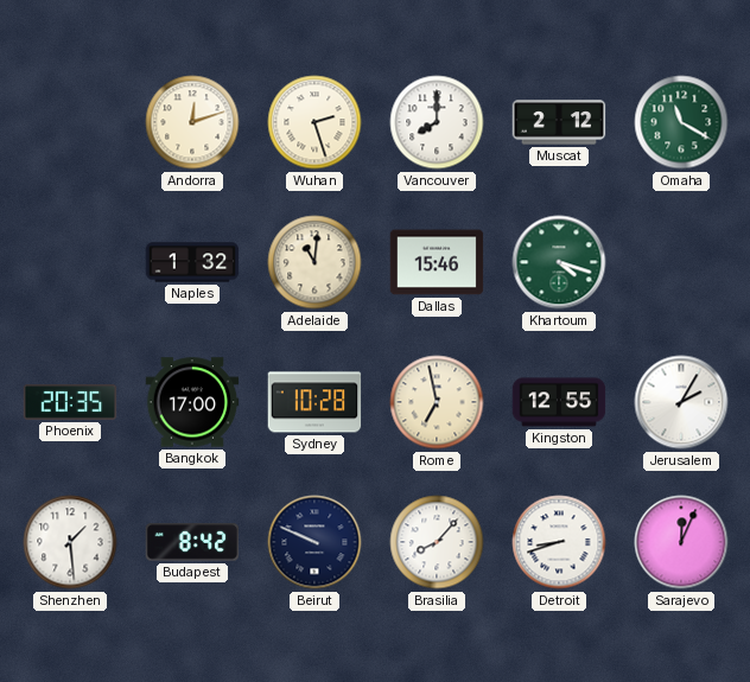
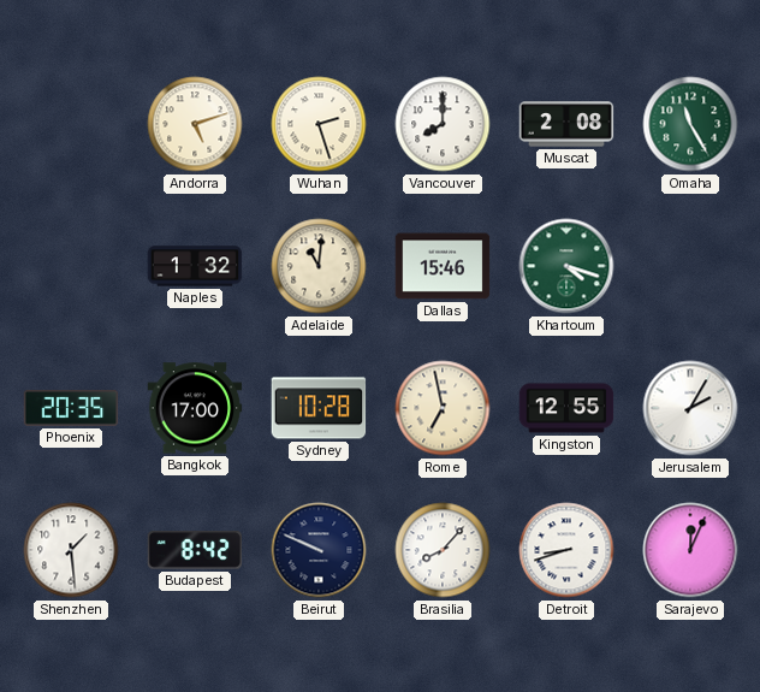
Andorra: 12:12 -> 5:12 (195, 124)
Muscat: 2:12 -> 2:08 (566, 124)
Omaha: 11:20 -> 11:25 (690, 124)
